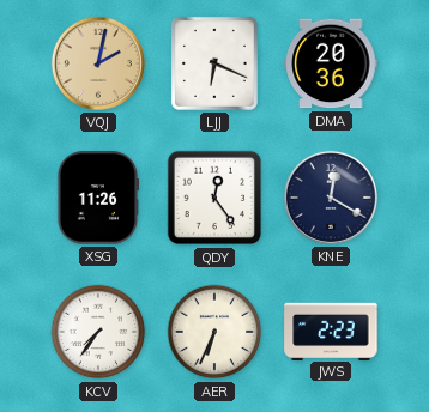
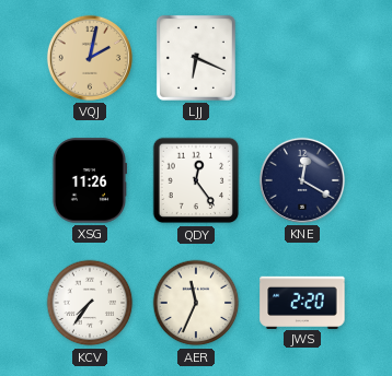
DMA: 20:36 -> none (331, 63)
AER: 6:34 -> 11:34 (196, 303)
JWS: 2:23 -> 2:20 (302, 302)
